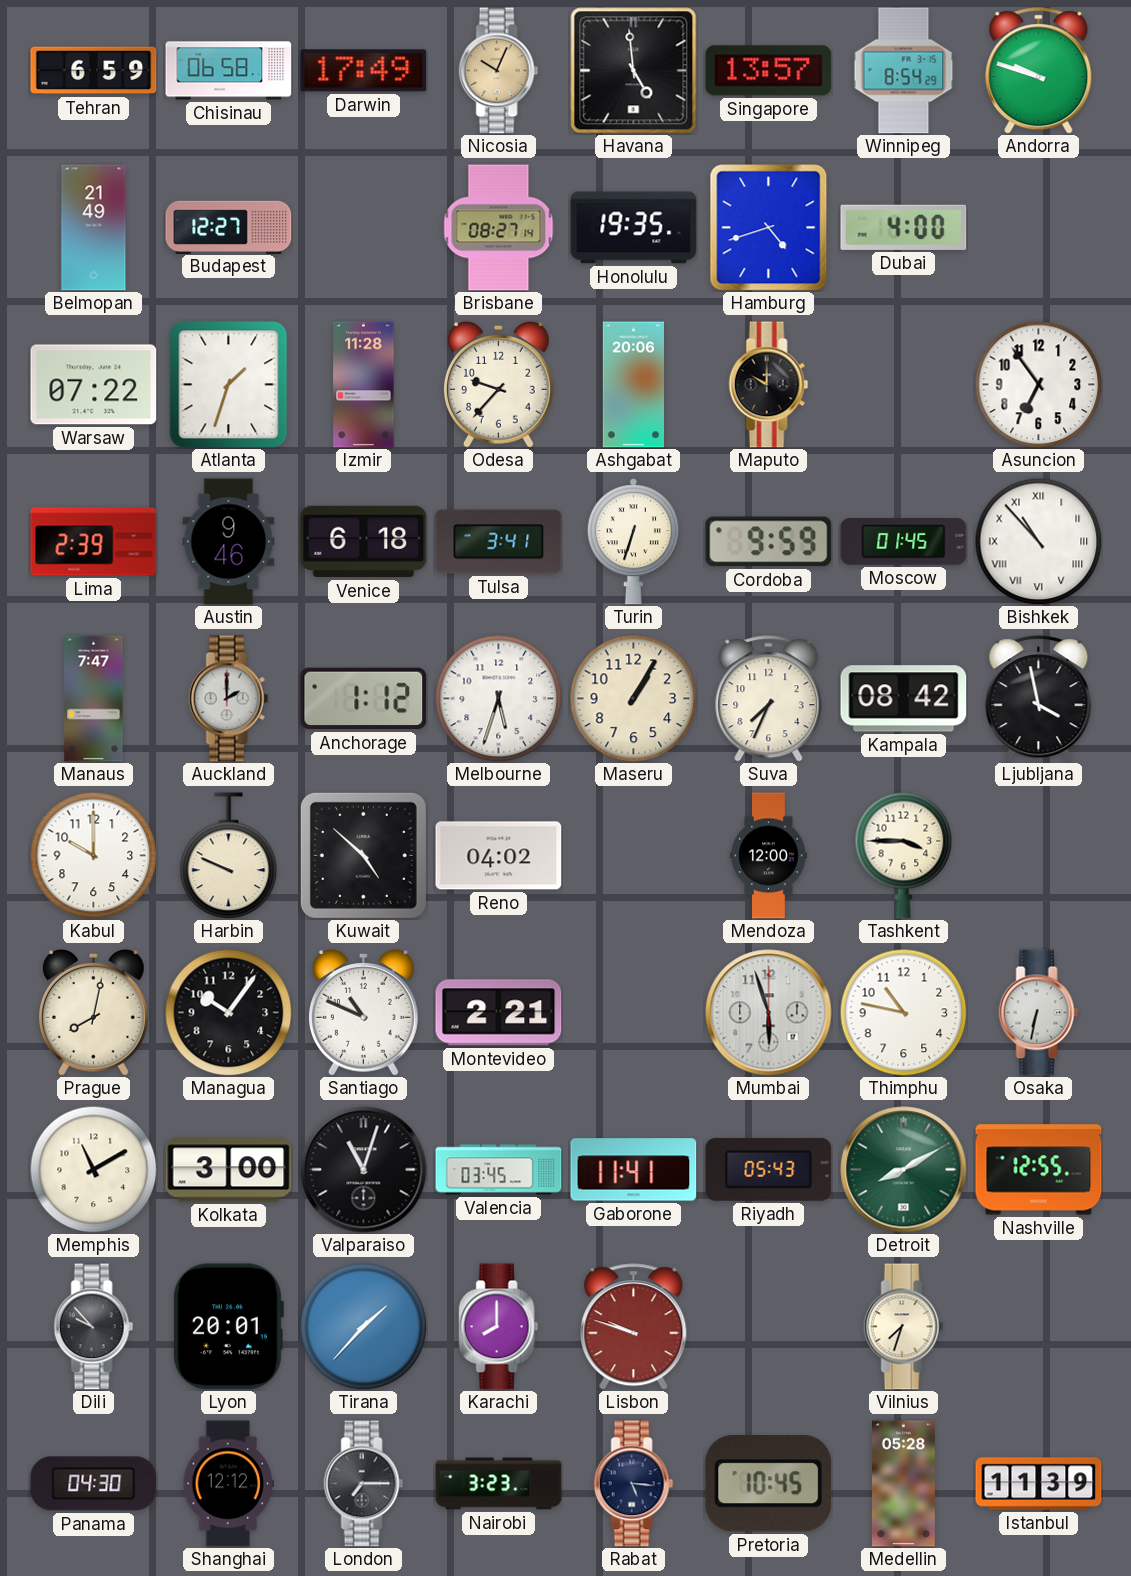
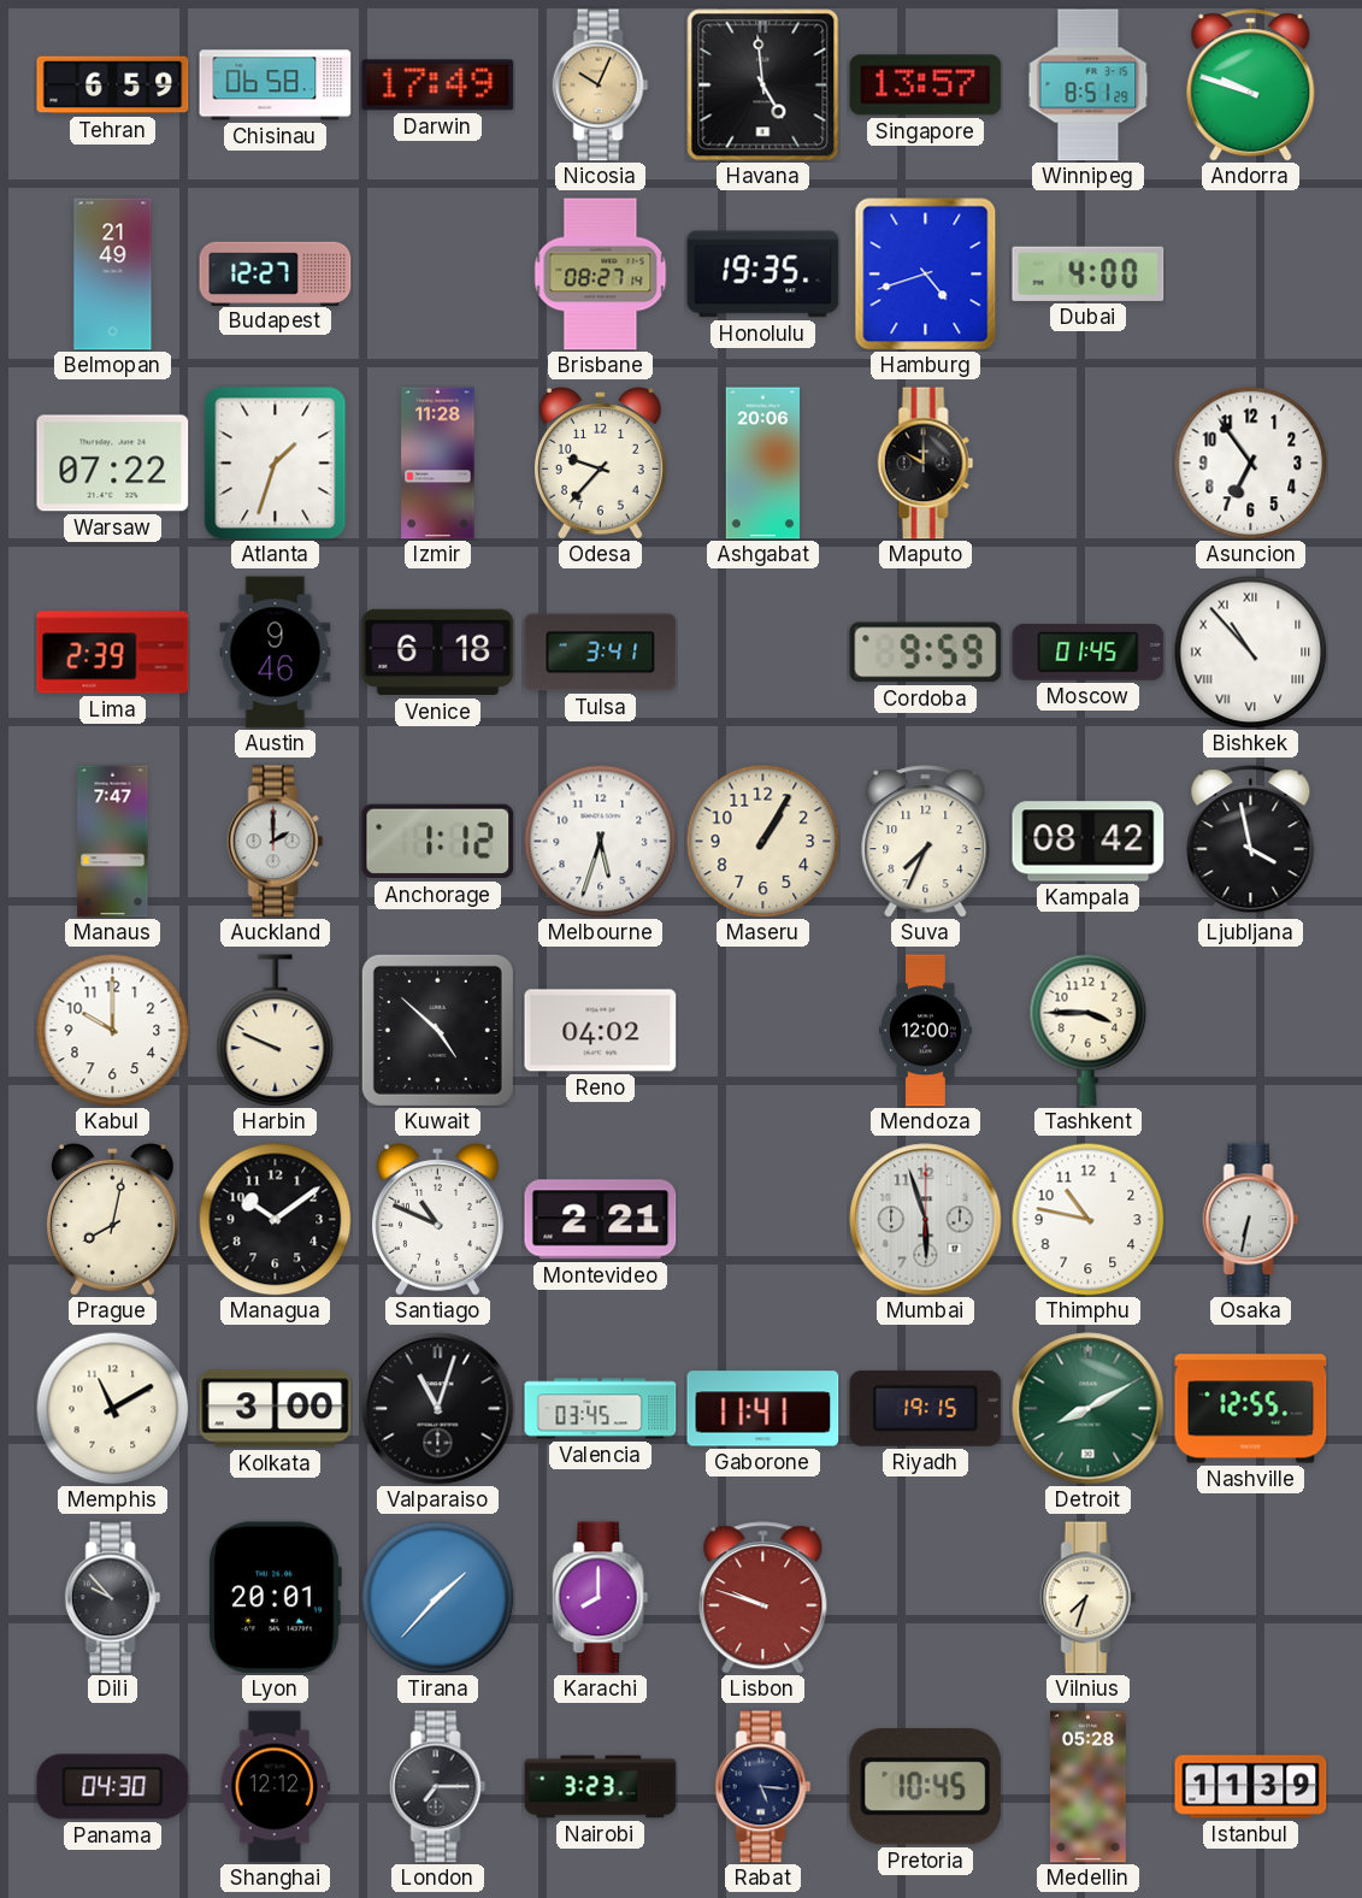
Winnipeg: 8:54 -> 8:51 (1089, 86)
Turin: 6:33 -> none (633, 542)
Managua: 10:06 -> 10:09 (275, 1219)
Riyadh: 05:43 -> 19:15 (926, 1408)
